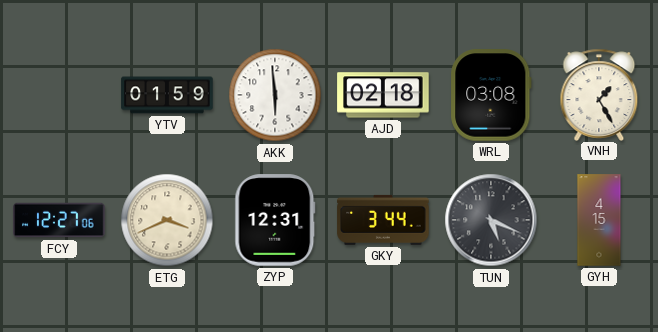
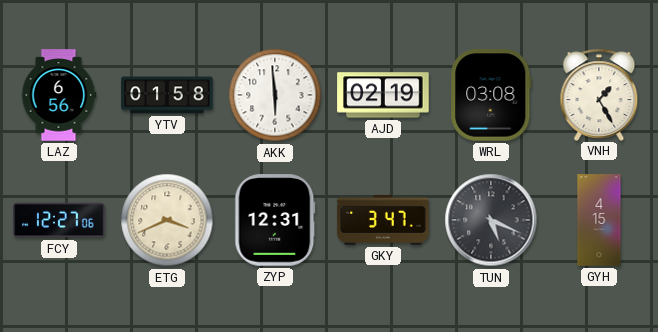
LAZ: none -> 6:56 (59, 95)
YTV: 01:59 -> 01:58 (167, 95)
AJD: 02:18 -> 02:19 (383, 95)
GKY: 3:44 -> 3:47 (383, 220)
